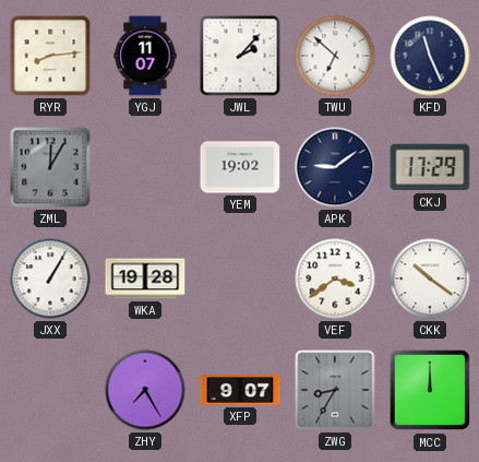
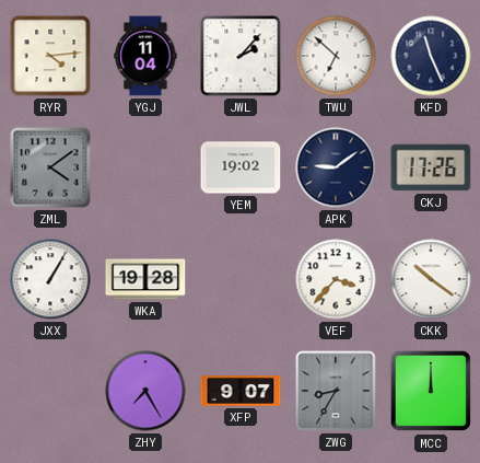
RYR: 8:14 -> 4:14 (50, 56)
YGJ: 11:07 -> 11:04 (145, 56)
ZML: 12:05 -> 4:09 (50, 167)
CKJ: 17:29 -> 17:26 (431, 167)
VEF: 3:39 -> 3:37 (336, 279)
